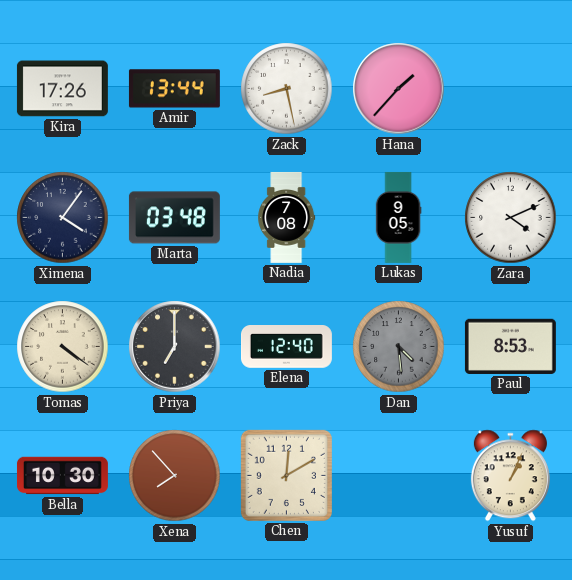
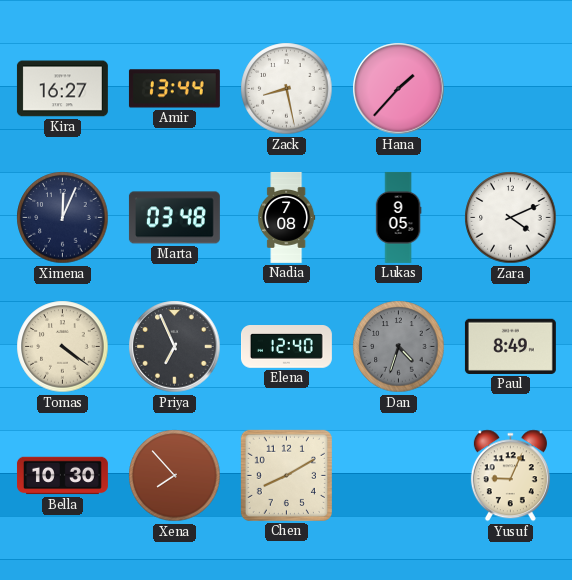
Kira: 17:26 -> 16:27 (62, 89)
Ximena: 4:06 -> 12:04 (63, 218)
Priya: 7:00 -> 6:56 (175, 347)
Dan: 4:29 -> 4:33 (399, 347)
Paul: 8:53 -> 8:49 (510, 346)
Chen: 12:10 -> 8:10 (286, 475)
Yusuf: 1:04 -> 9:04 (510, 476)
